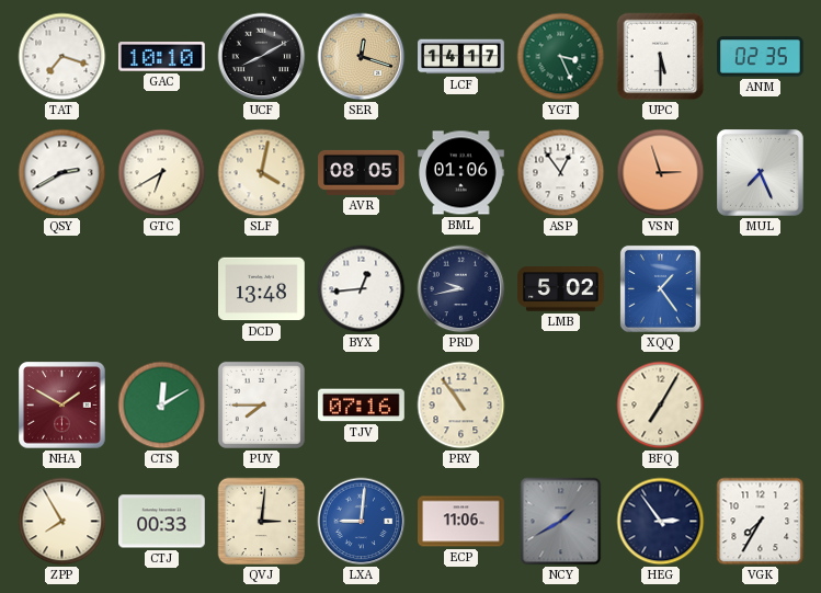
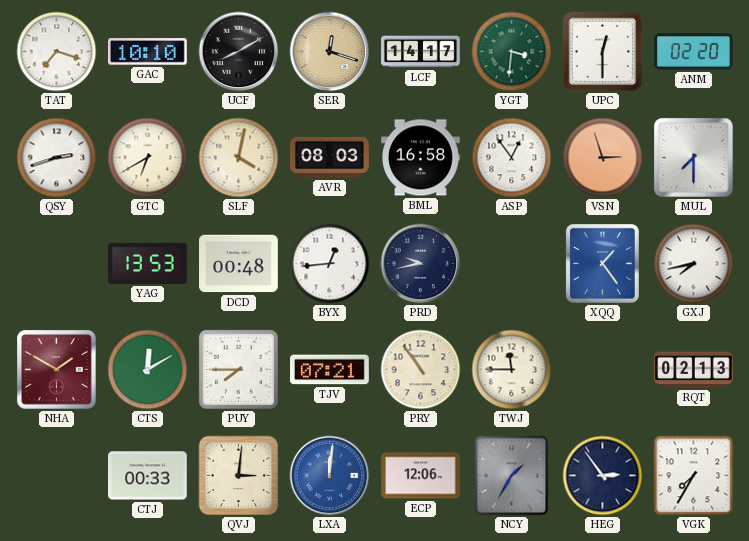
YGT: 3:26 -> 3:31 (512, 52)
UPC: 5:30 -> 12:30 (603, 52)
ANM: 02:35 -> 02:20 (694, 52)
QSY: 2:40 -> 2:42 (57, 158)
AVR: 08:05 -> 08:03 (330, 157)
BML: 01:06 -> 16:58 (421, 158)
MUL: 7:26 -> 7:30 (694, 158)
YAG: none -> 13:53 (148, 263)
DCD: 13:48 -> 00:48 (239, 264)
LMB: 5:02 -> none (561, 289)
GXJ: none -> 7:43 (694, 264)
TJV: 07:16 -> 07:21 (330, 370)
TWJ: none -> 11:45 (512, 370)
BFQ: 7:05 -> none (661, 406)
RQT: none -> 02:13 (694, 370)
ZPP: 7:55 -> none (62, 522)
LXA: 9:01 -> 12:01 (330, 476)
ECP: 11:06 -> 12:06 (421, 476)
NCY: 1:40 -> 1:35 (512, 476)
